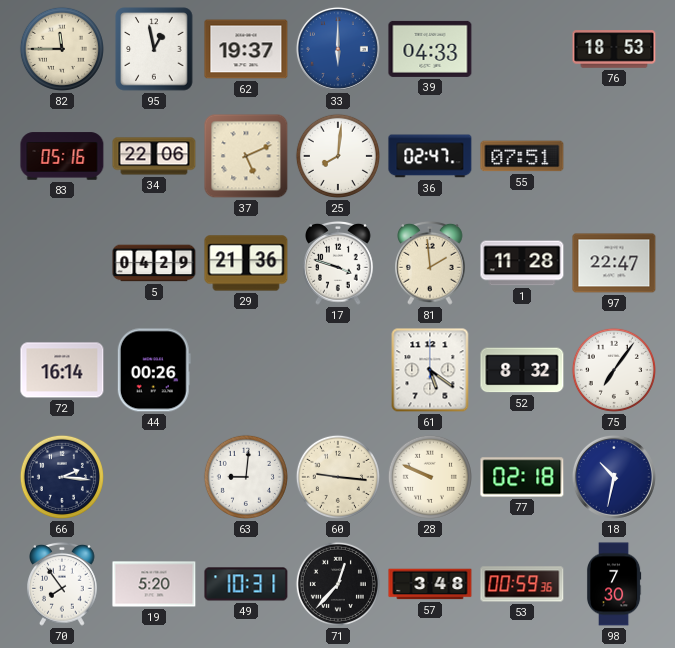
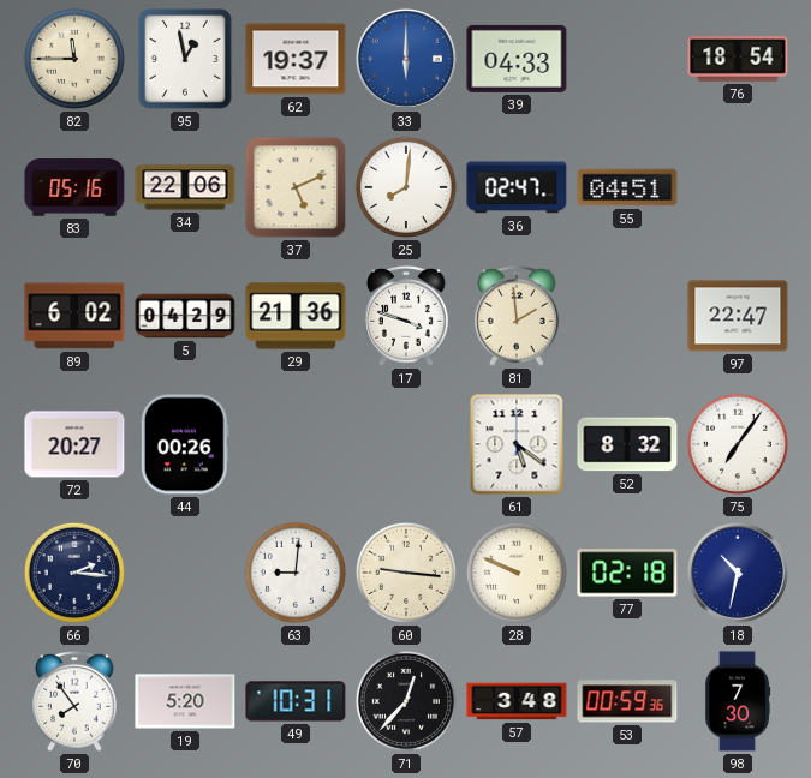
76: 18:53 -> 18:54 (738, 59)
55: 07:51 -> 04:51 (627, 187)
89: none -> 6:02 (74, 316)
1: 11:28 -> none (522, 263)
72: 16:14 -> 20:27 (74, 444)
